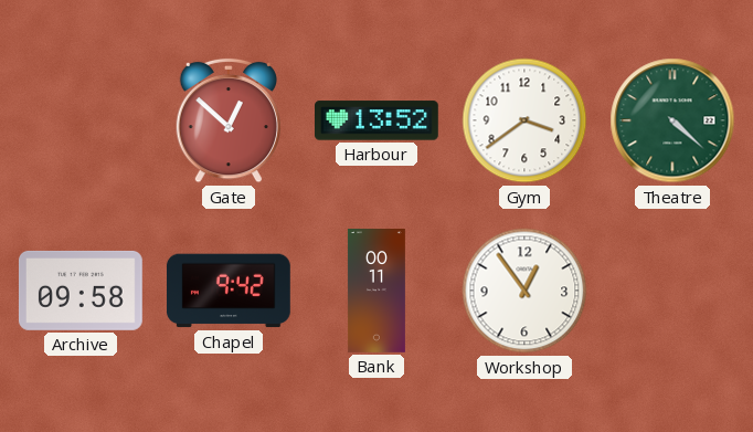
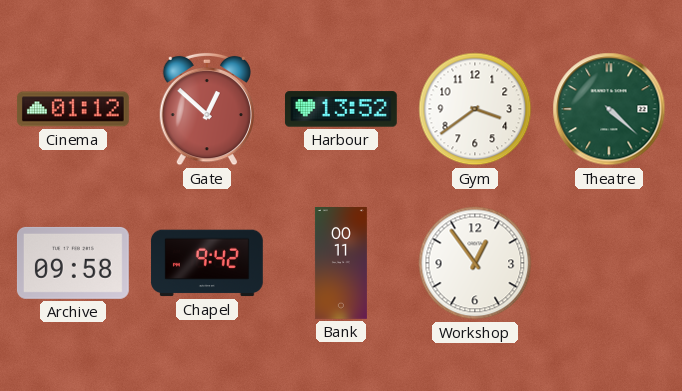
Cinema: none -> 01:12 (73, 109)
